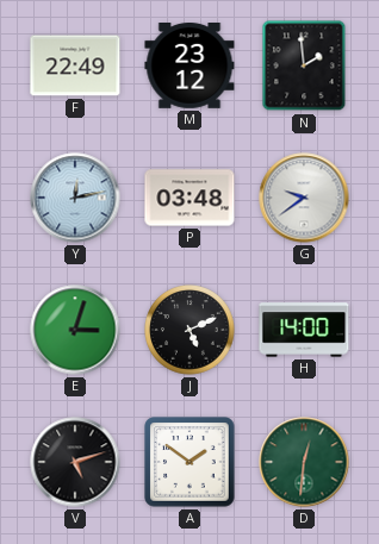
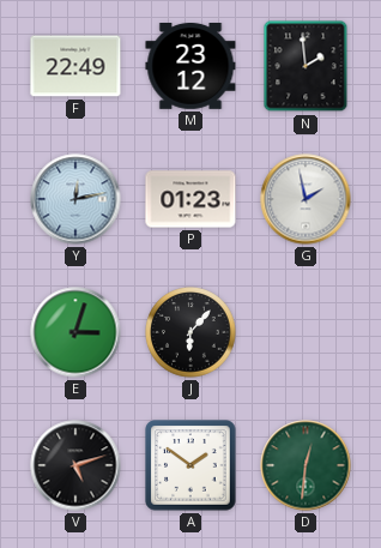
P: 03:48 -> 01:23 (190, 199)
G: 9:39 -> 1:58 (306, 199)
J: 5:11 -> 6:07 (190, 332)
H: 14:00 -> none (304, 330)
